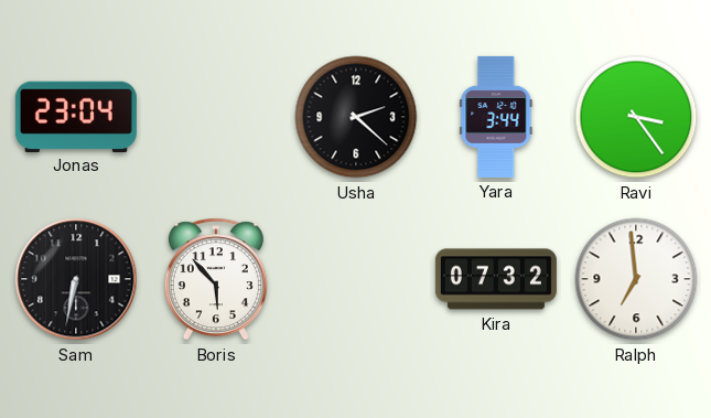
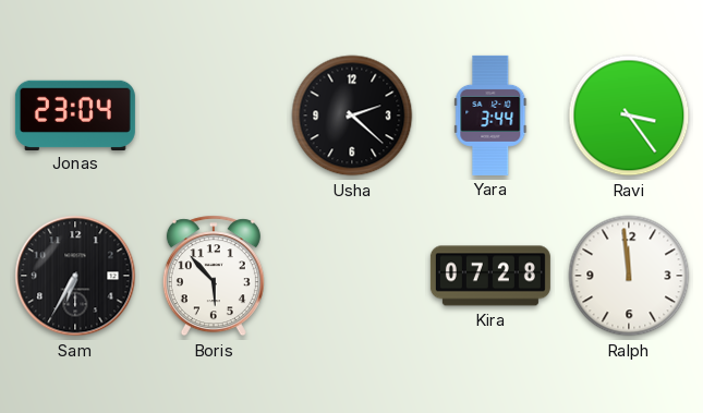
Sam: 6:32 -> 6:35 (75, 276)
Kira: 07:32 -> 07:28 (490, 276)
Ralph: 6:59 -> 11:59 (629, 276)
